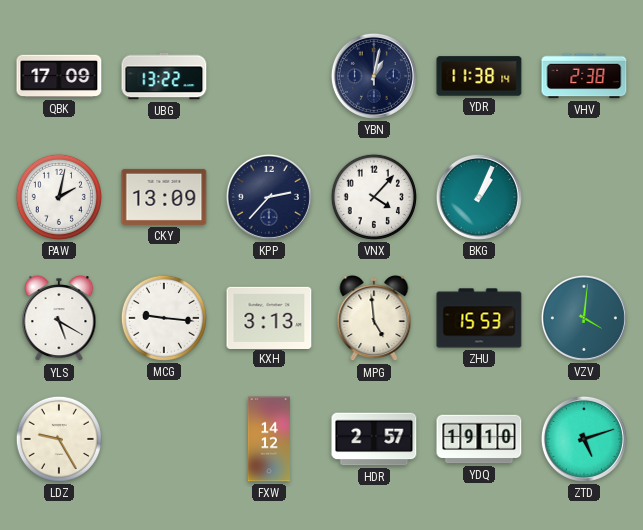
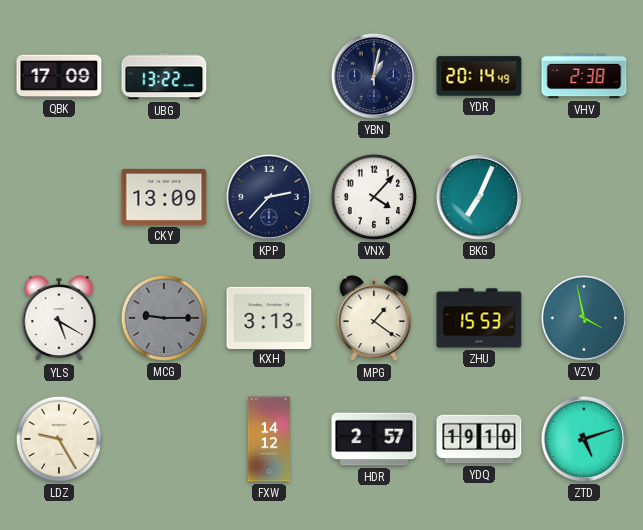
YDR: 11:38 -> 20:14 (479, 76)
PAW: 2:02 -> none (59, 197)
BKG: 1:04 -> 7:04 (479, 197)
MCG: 9:16 -> 9:15 (164, 318)
MCG dial: white -> grey (164, 318)
MPG: 4:59 -> 1:21 (374, 319)
VZV: 4:01 -> 3:58 (584, 318)
